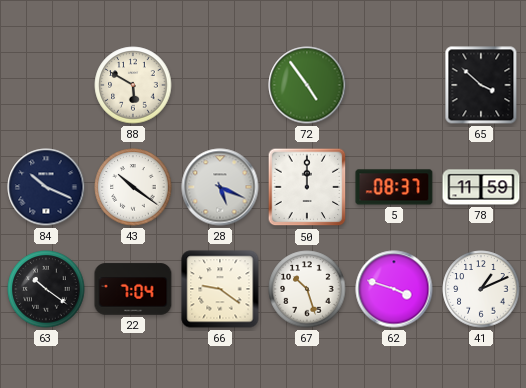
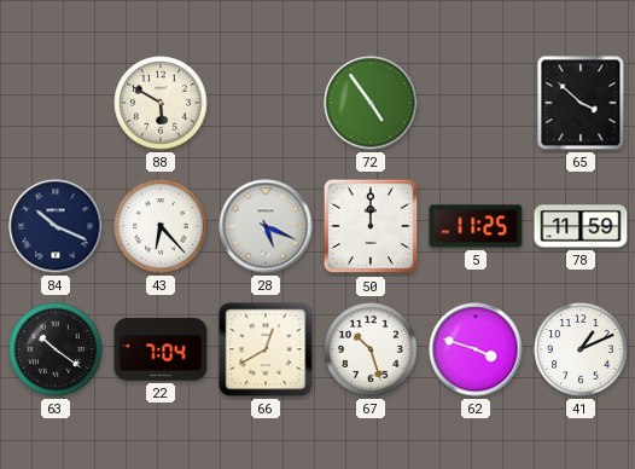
43: 10:21 -> 6:23 (161, 226)
5: 08:37 -> 11:25 (476, 226)
66: 9:21 -> 12:40 (266, 349)
